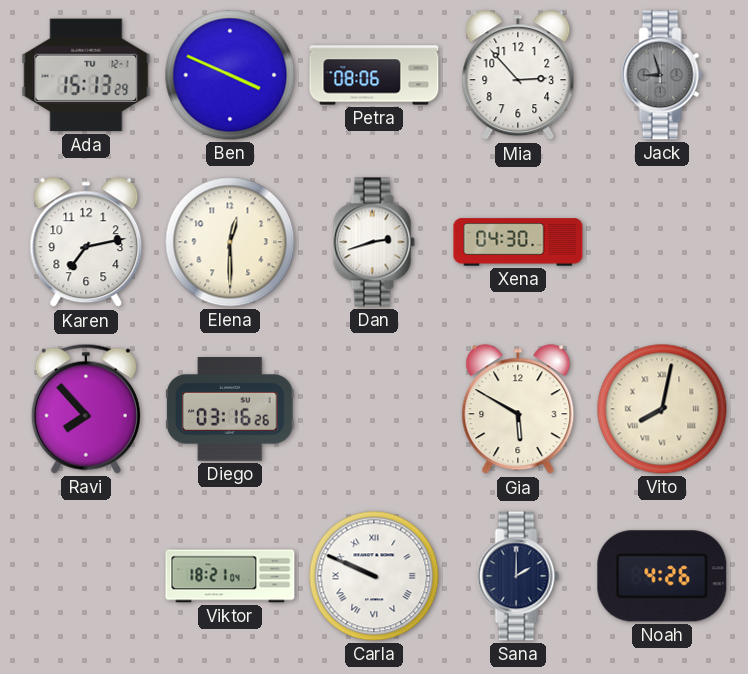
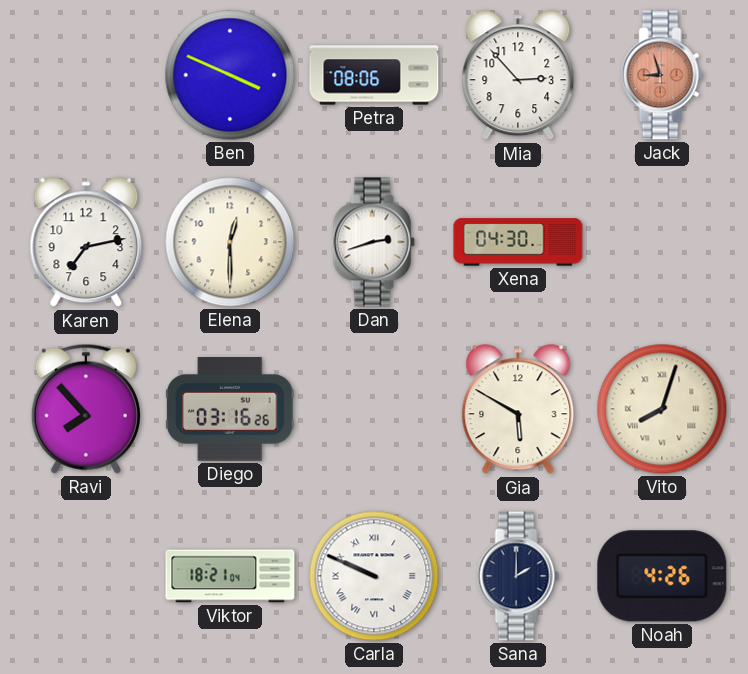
Ada: 15:13 -> none (86, 75)
Jack dial: grey -> salmon (662, 75)
Vito: 8:02 -> 8:03 (662, 409)
